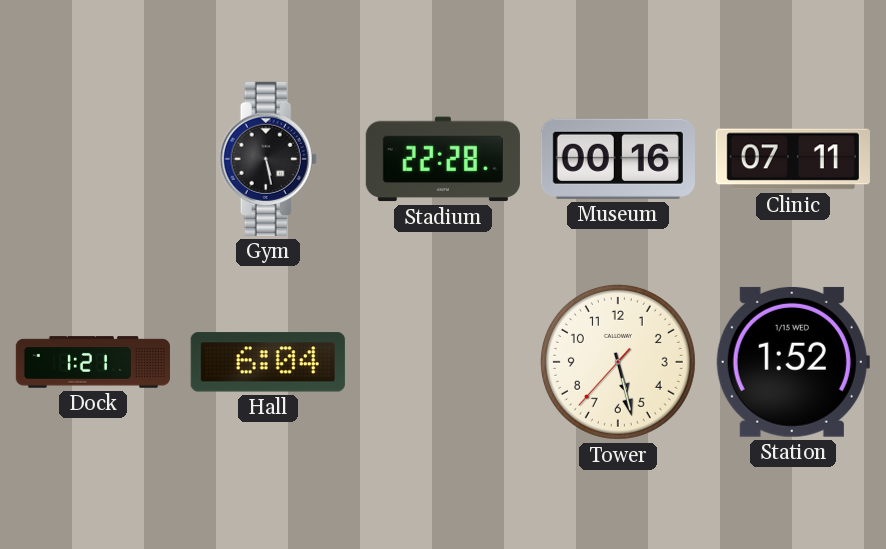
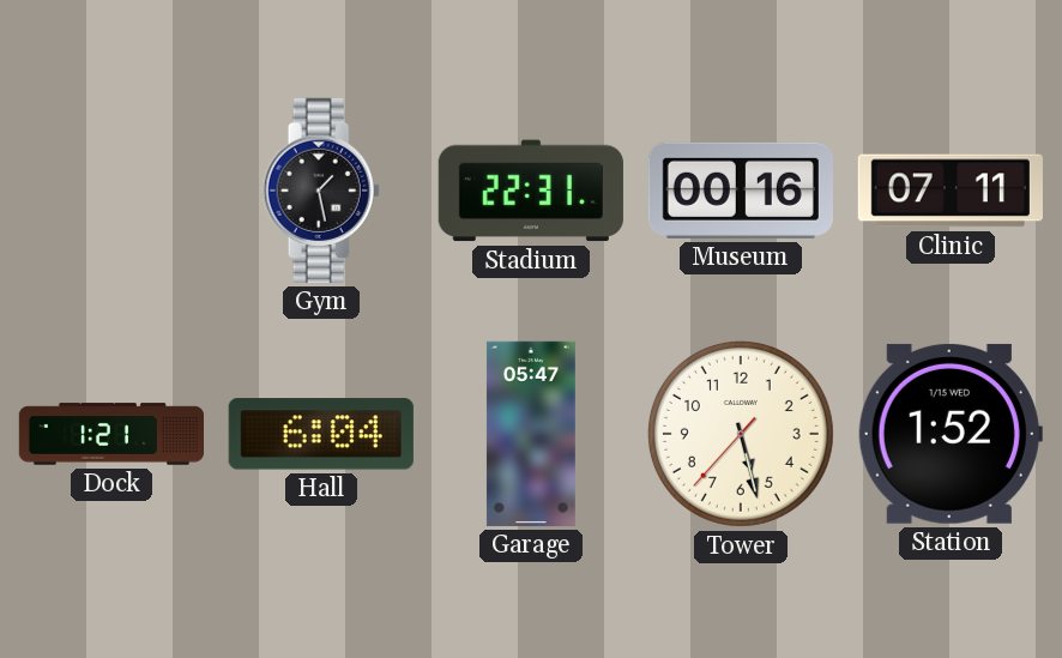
Gym: 5:28 -> 1:28 (321, 191)
Stadium: 22:28 -> 22:31 (531, 191)
Garage: none -> 05:47 (531, 434)
